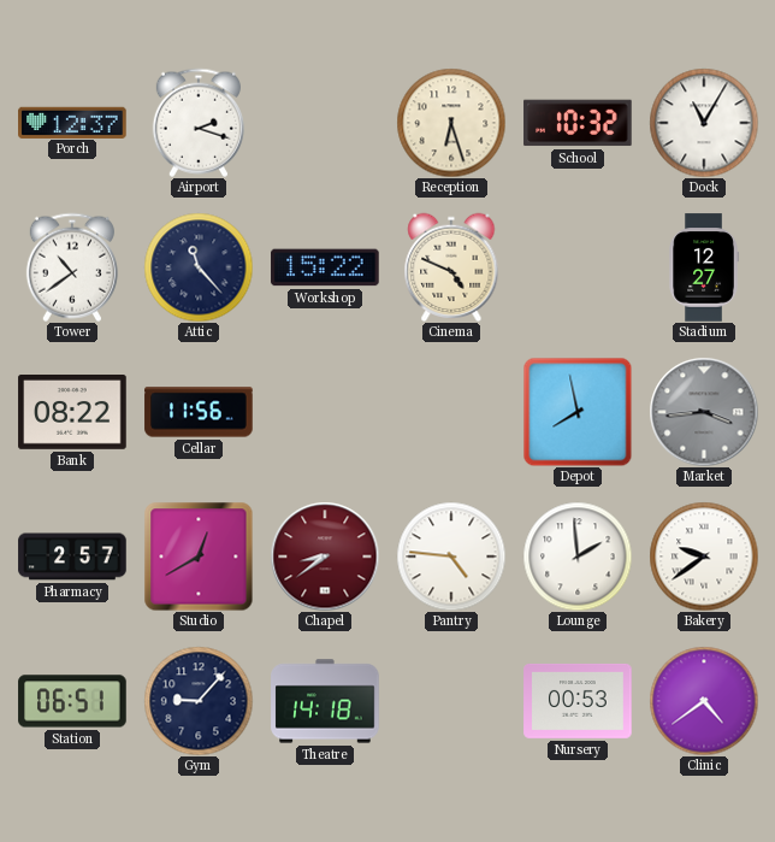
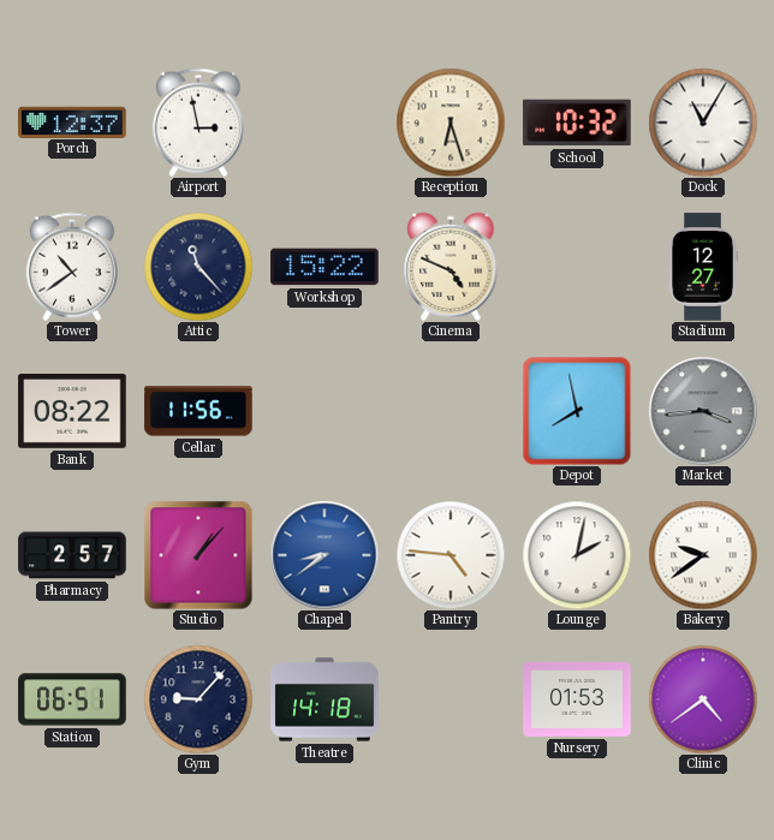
Airport: 2:18 -> 2:58 (198, 123)
Studio: 12:40 -> 1:07 (198, 555)
Chapel dial: burgundy -> blue (325, 555)
Lounge: 1:59 -> 2:02 (577, 555)
Nursery: 00:53 -> 01:53 (577, 699)
